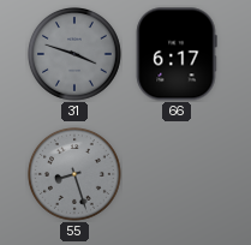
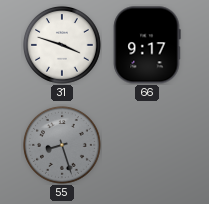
31 dial: grey -> white (62, 45)
66: 6:17 -> 9:17 (147, 45)
